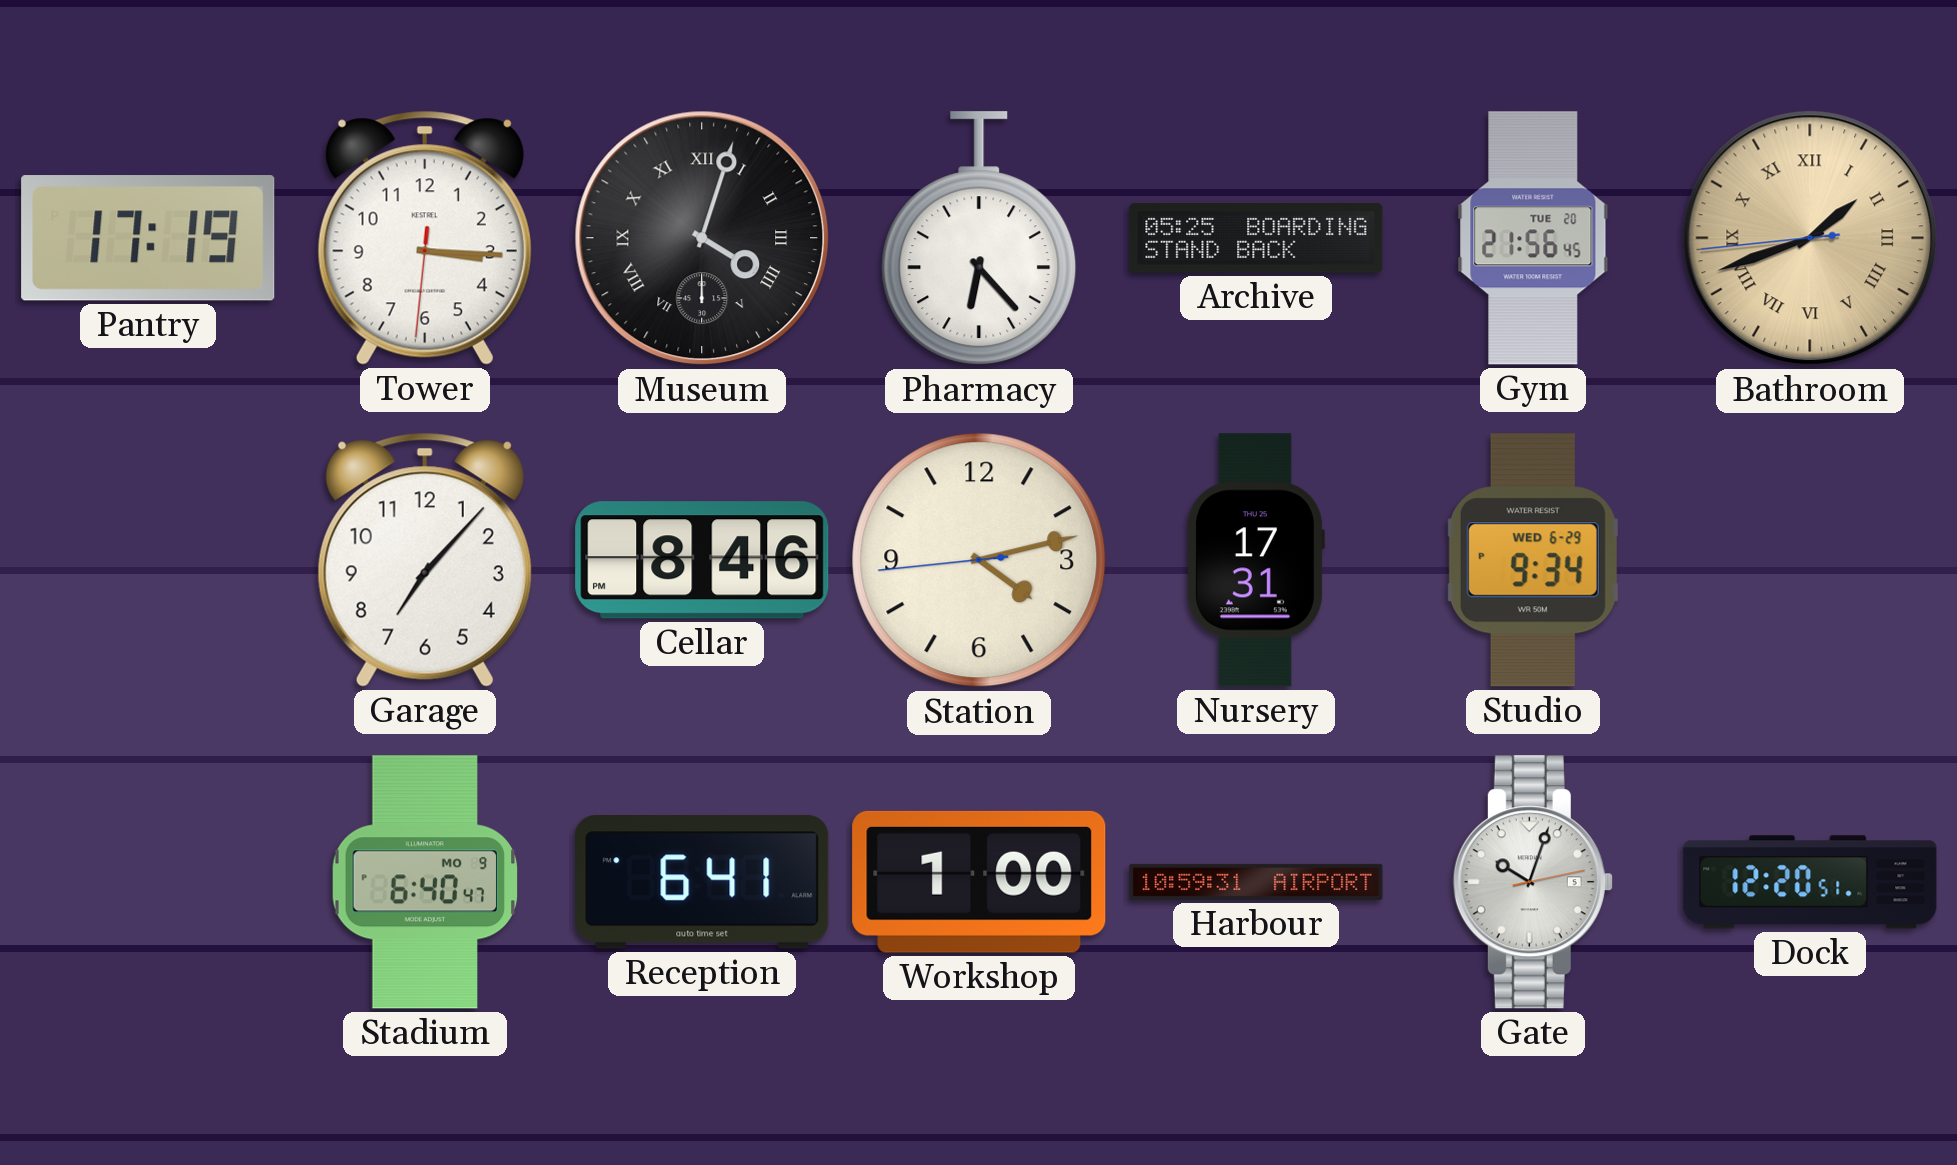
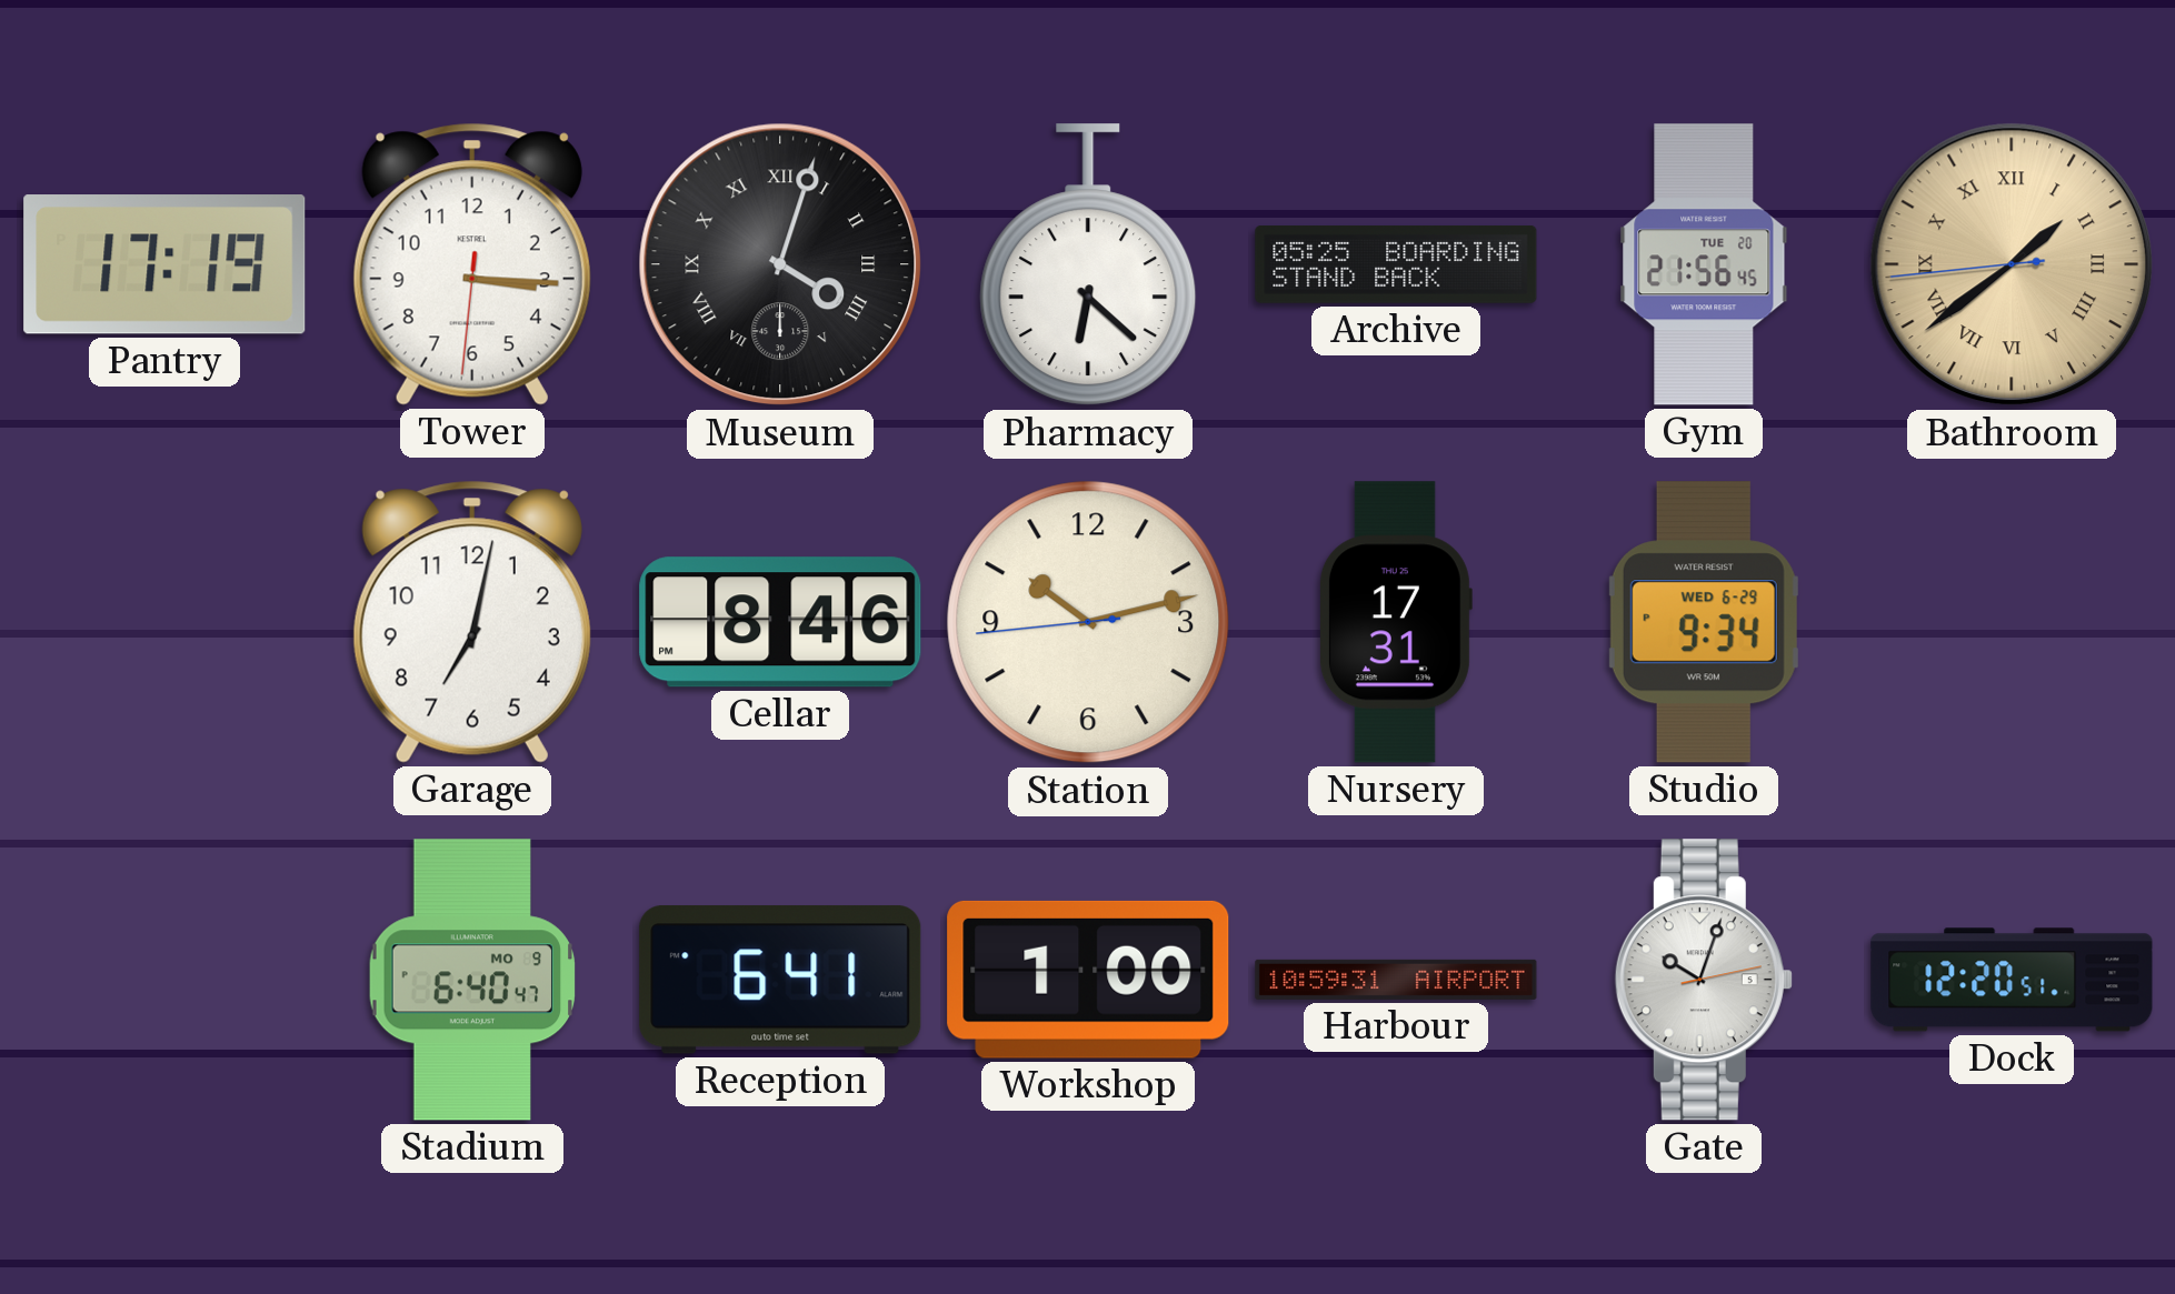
Pharmacy: 6:23 -> 6:22 (1088, 265)
Bathroom: 1:41 -> 1:38 (2012, 264)
Garage: 7:07 -> 7:02 (472, 622)
Station: 4:12 -> 10:12 (1088, 622)
